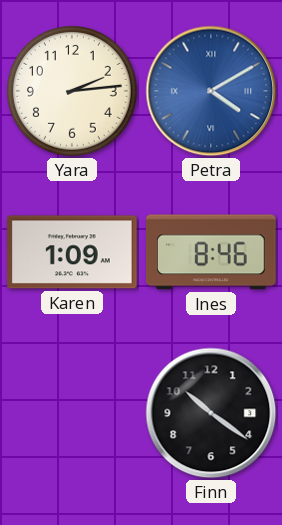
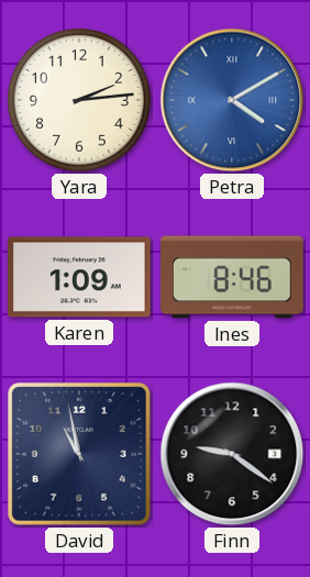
David: none -> 10:58 (80, 455)
Finn: 10:21 -> 9:21 (232, 454)
